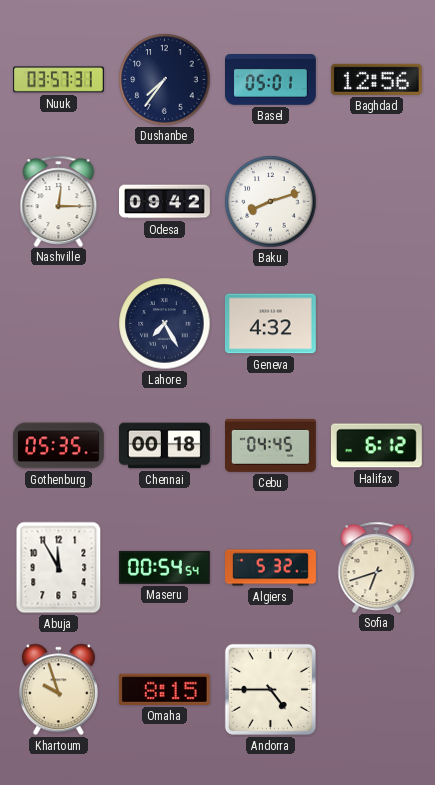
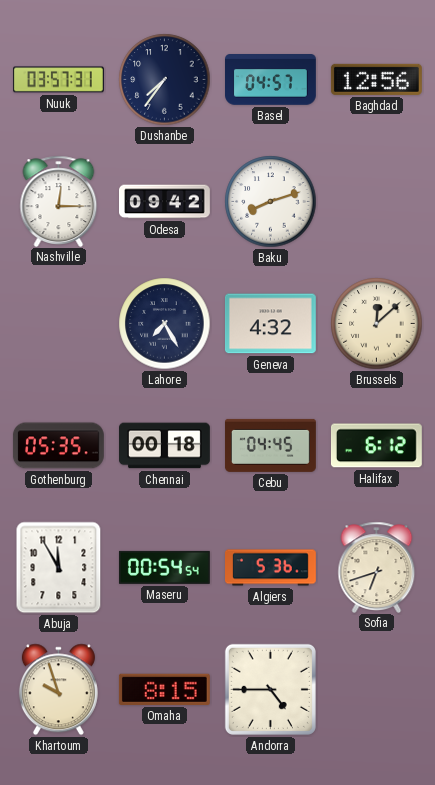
Basel: 05:01 -> 04:57 (271, 80)
Brussels: none -> 12:08 (377, 324)
Algiers: 5:32 -> 5:36 (271, 568)
